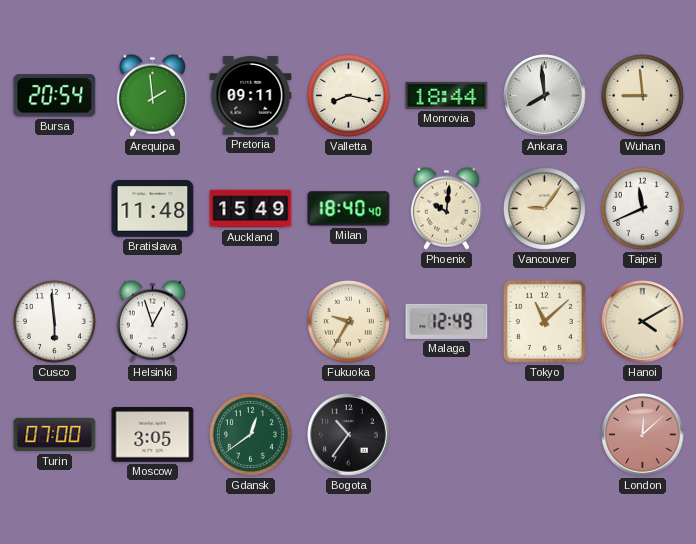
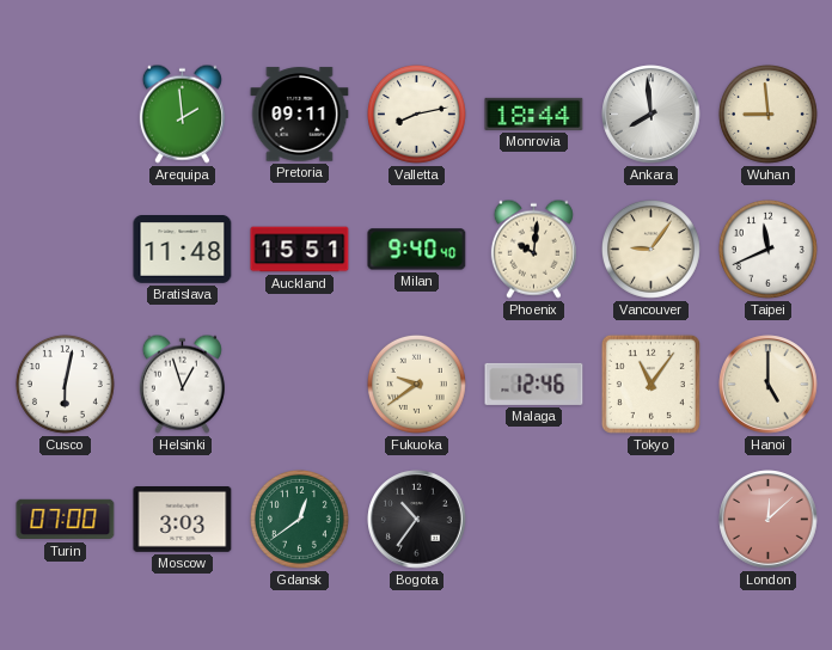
Bursa: 20:54 -> none (55, 96)
Valletta: 8:17 -> 8:13 (416, 114)
Auckland: 15:49 -> 15:51 (300, 250)
Milan: 18:40 -> 9:40 (417, 250)
Cusco: 5:59 -> 6:02 (65, 384)
Fukuoka: 9:35 -> 9:39 (416, 384)
Malaga: 12:49 -> 12:46 (534, 384)
Tokyo: 11:08 -> 11:06 (650, 384)
Hanoi: 4:10 -> 5:00 (769, 385)
Moscow: 3:05 -> 3:03 (183, 520)
